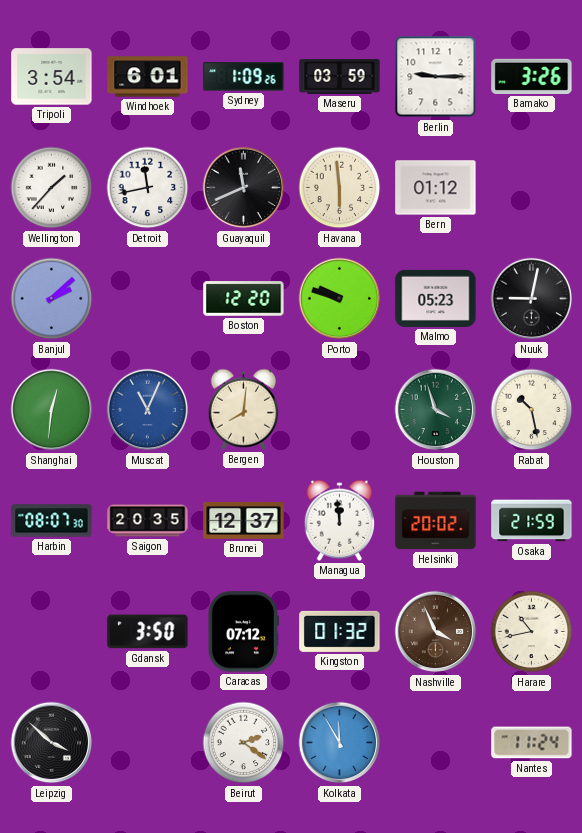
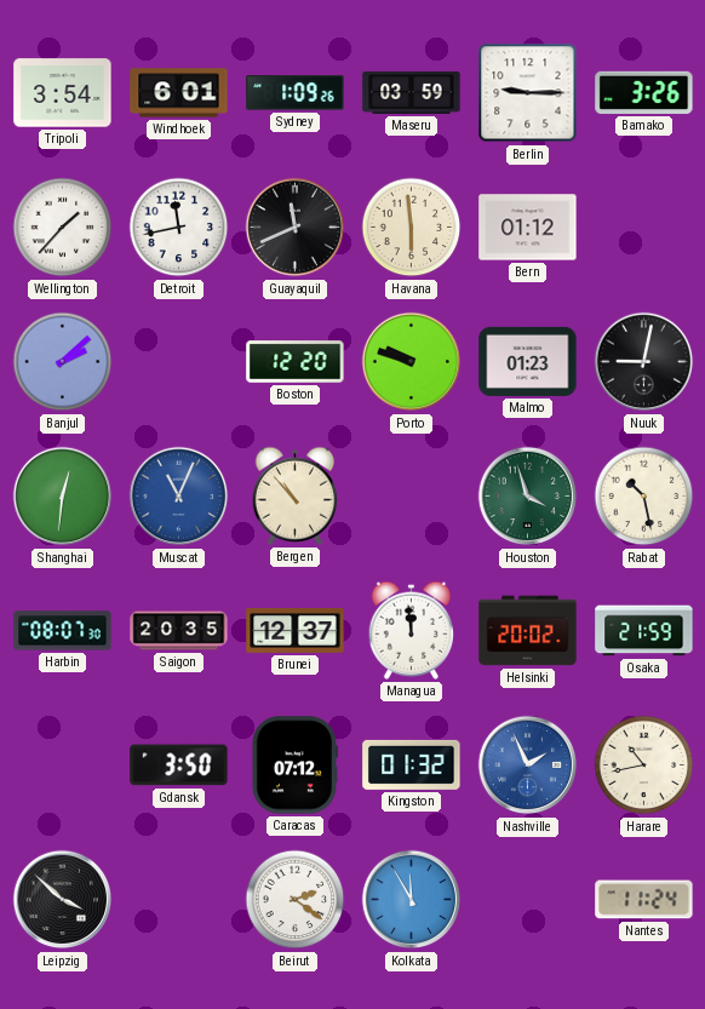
Malmo: 05:23 -> 01:23 (528, 361)
Bergen: 8:01 -> 10:53 (296, 495)
Nashville: 3:56 -> 1:56 (528, 766)
Nashville dial: brown -> blue (528, 766)
